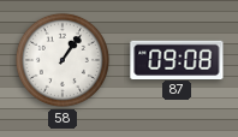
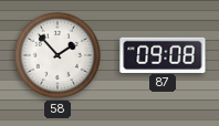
58: 1:06 -> 1:53 (58, 55)
